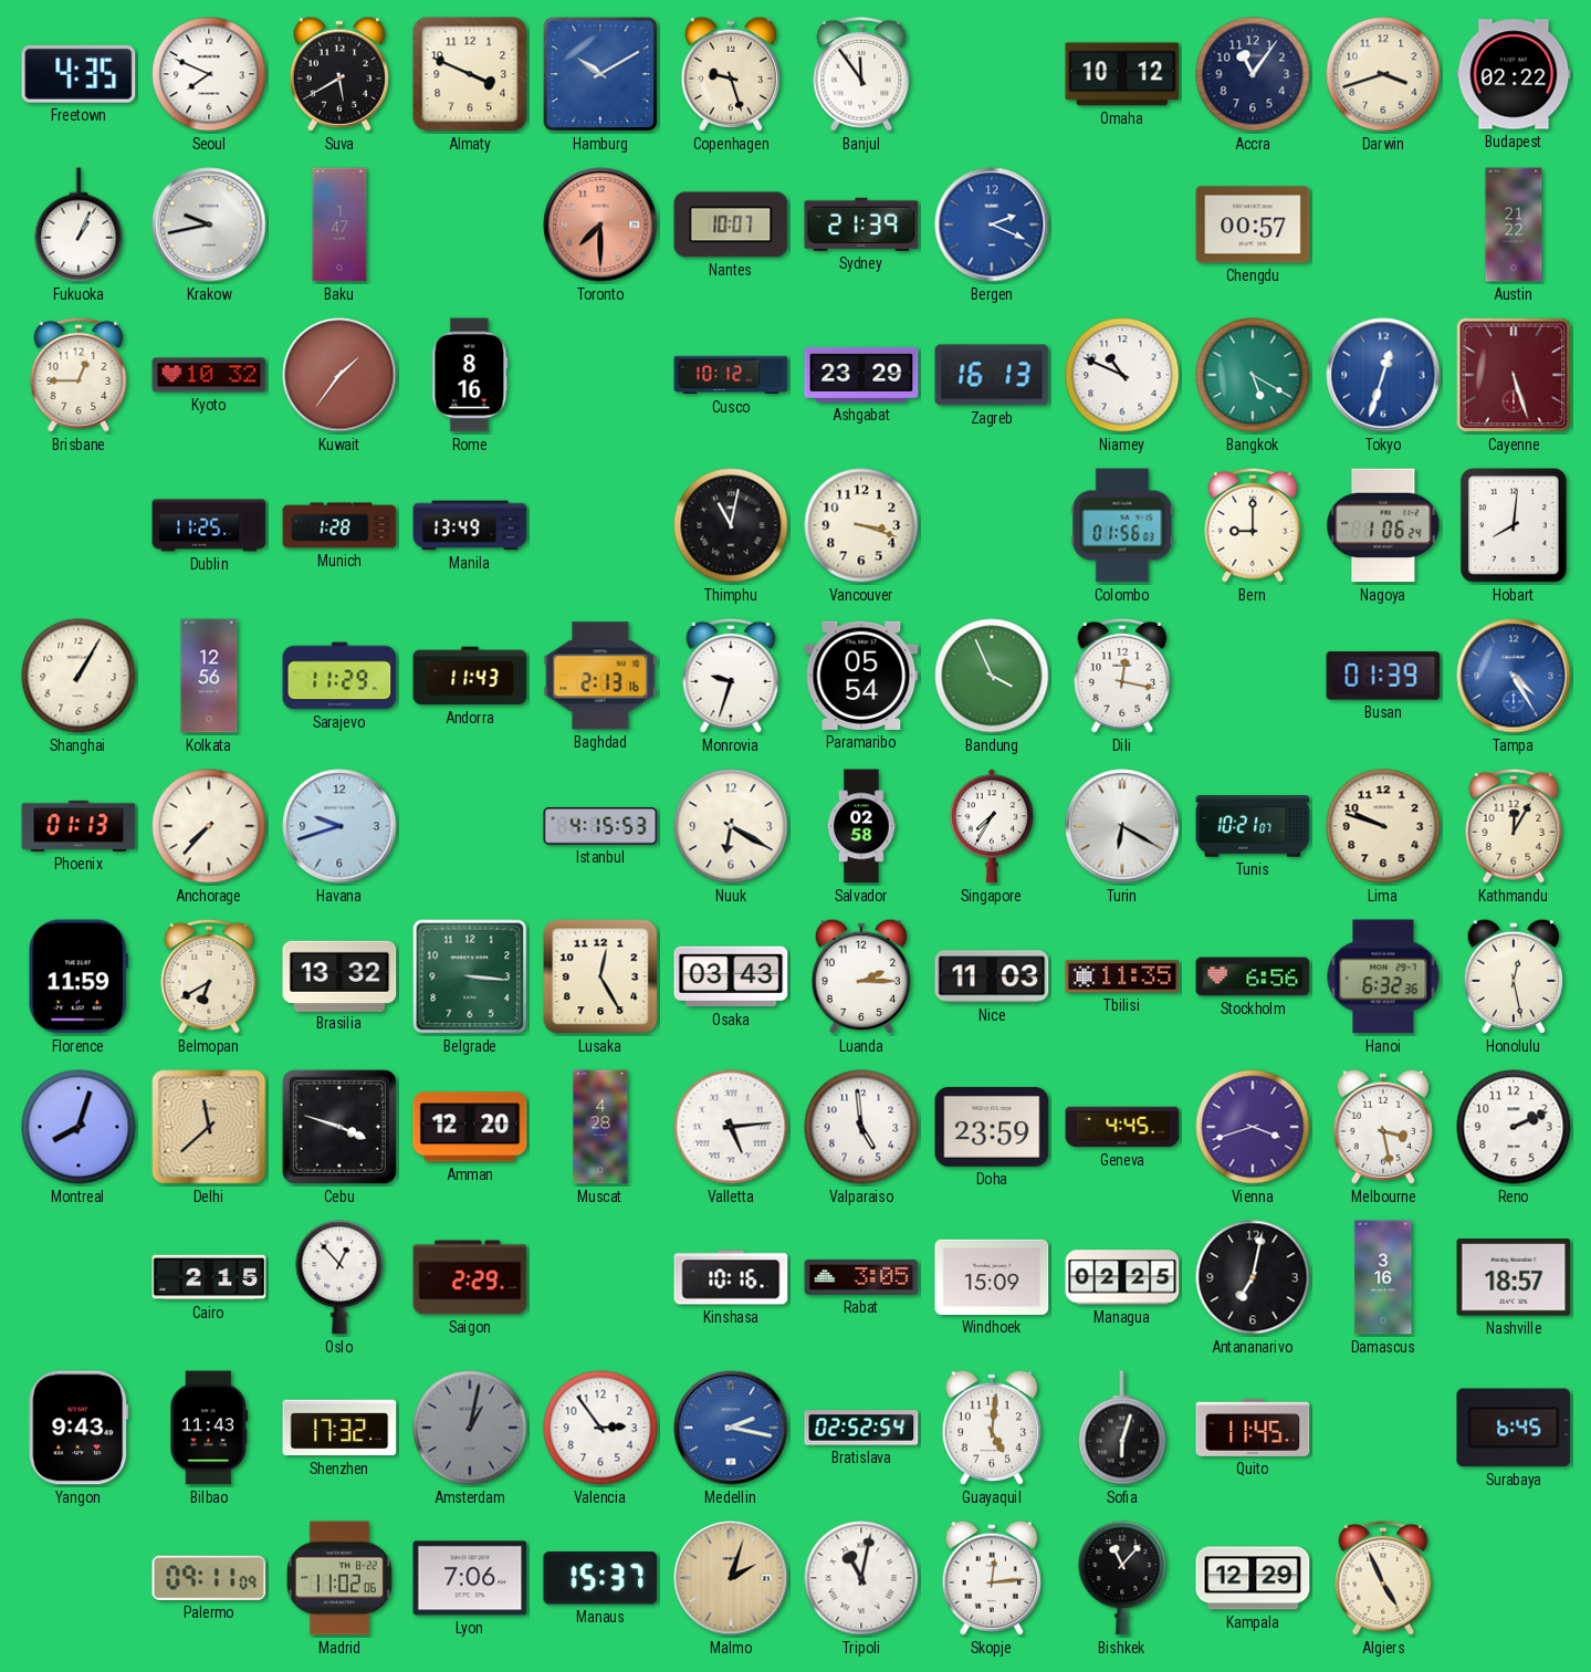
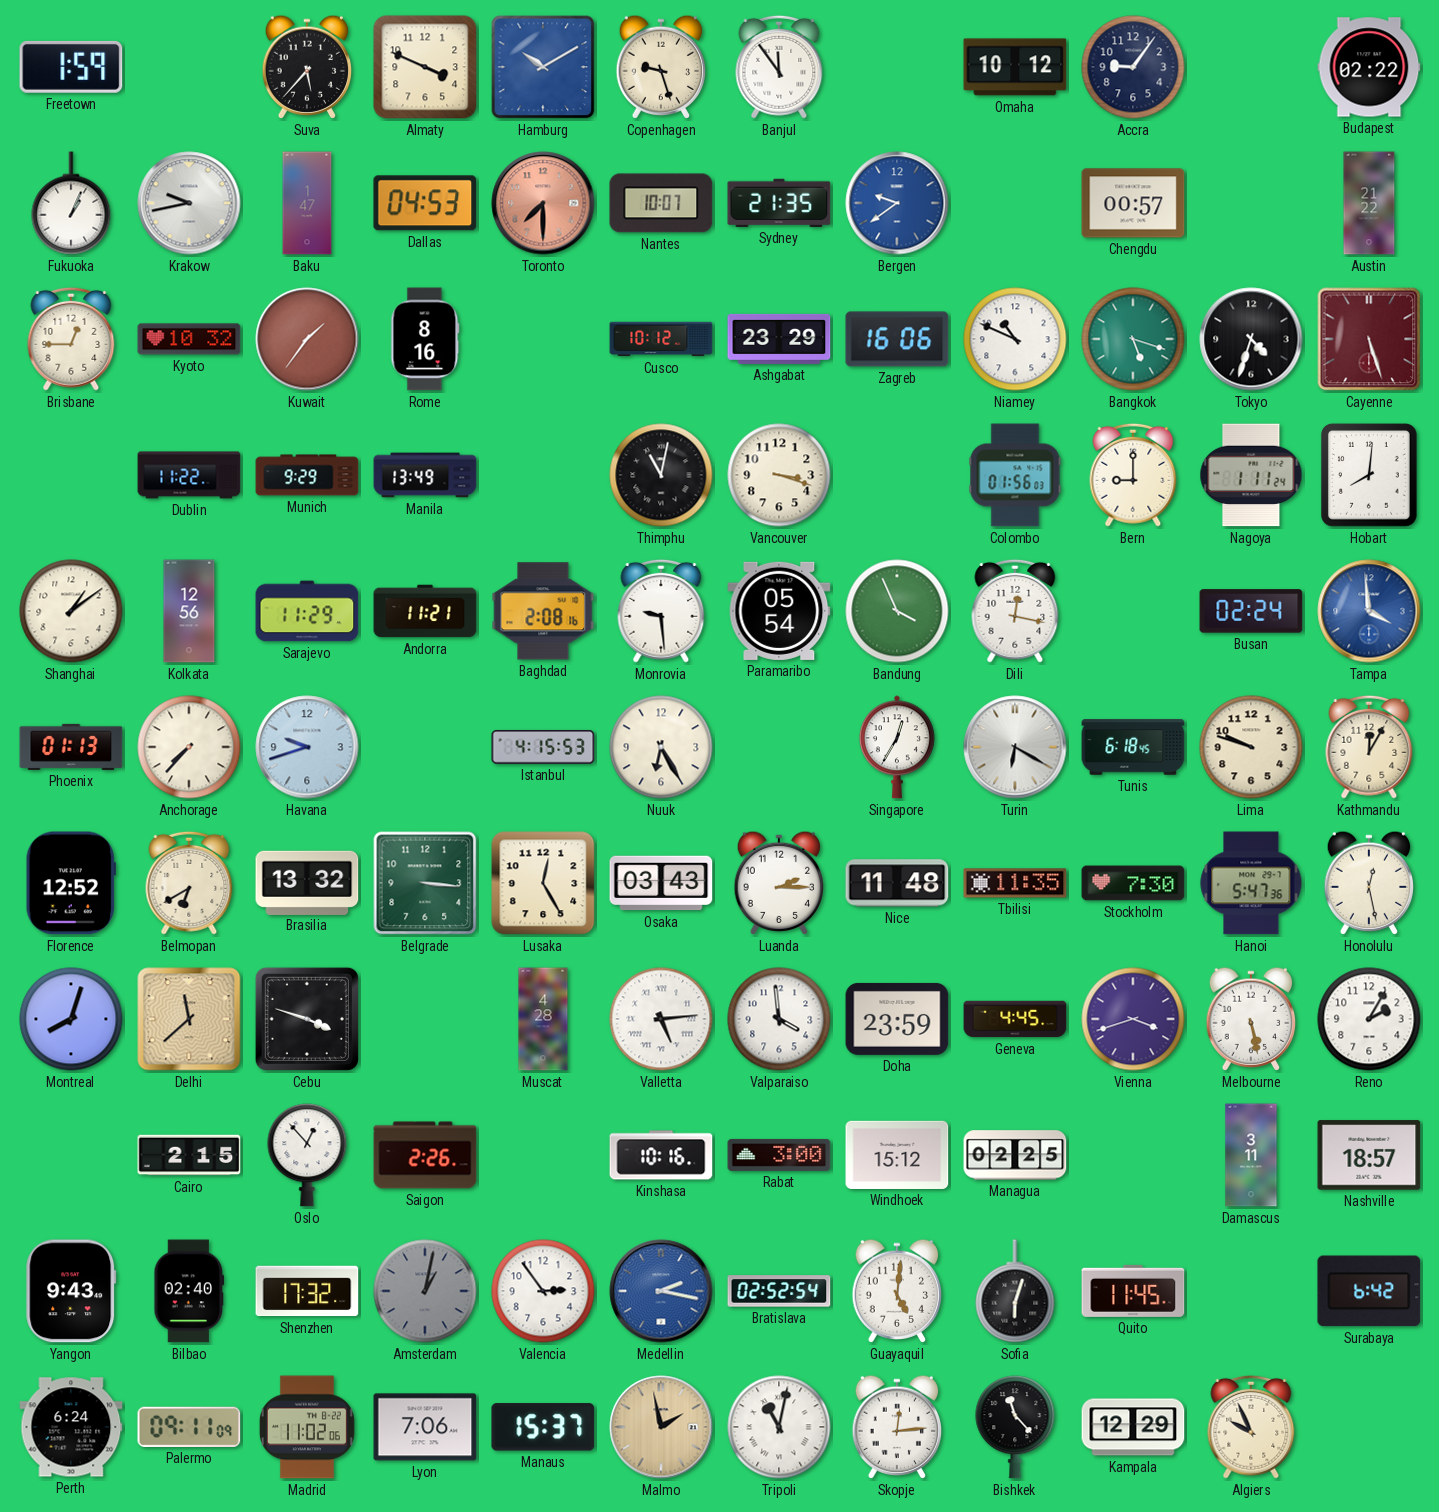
Freetown: 4:35 -> 1:59 (71, 67)
Seoul: 7:49 -> none (209, 74)
Suva: 5:40 -> 5:37 (307, 67)
Accra: 11:06 -> 9:06 (1133, 67)
Darwin: 3:42 -> none (1383, 74)
Dallas: none -> 04:53 (425, 203)
Sydney: 21:39 -> 21:35 (779, 203)
Bergen: 2:19 -> 9:39 (897, 203)
Zagreb: 16:13 -> 16:06 (897, 339)
Bangkok: 5:20 -> 5:18 (1133, 339)
Tokyo: 12:33 -> 4:33 (1251, 339)
Tokyo dial: blue -> black (1251, 339)
Dublin: 11:25 -> 11:22 (189, 475)
Munich: 1:28 -> 9:29 (307, 475)
Nagoya: 1:06 -> 1:11 (1251, 475)
Shanghai: 1:05 -> 1:09 (71, 611)
Andorra: 11:43 -> 11:21 (425, 611)
Baghdad: 2:13 -> 2:08 (543, 611)
Monrovia: 9:33 -> 9:29 (661, 611)
Busan: 01:39 -> 02:24 (1251, 611)
Tampa: 4:25 -> 3:59 (1369, 611)
Nuuk: 6:20 -> 6:25 (661, 747)
Salvador: 02:58 -> none (862, 826)
Singapore: 7:35 -> 12:35 (897, 747)
Tunis: 10:21 -> 6:18 (1133, 747)
Florence: 11:59 -> 12:52 (71, 883)
Nice: 11:03 -> 11:48 (897, 883)
Stockholm: 6:56 -> 7:30 (1133, 883)
Hanoi: 6:32 -> 5:47 (1251, 883)
Amman: 12:20 -> none (470, 1127)
Valparaiso: 4:59 -> 3:59 (779, 1019)
Melbourne: 3:28 -> 5:28 (1251, 1019)
Reno: 2:11 -> 2:05 (1369, 1019)
Saigon: 2:29 -> 2:26 (425, 1155)
Rabat: 3:05 -> 3:00 (779, 1155)
Windhoek: 15:09 -> 15:12 (897, 1155)
Antananarivo: 7:02 -> none (1253, 1277)
Damascus: 3:16 -> 3:11 (1251, 1155)
Bilbao: 11:43 -> 02:40 (189, 1291)
Surabaya: 6:45 -> 6:42 (1369, 1291)
Perth: none -> 6:24 (71, 1427)
Malmo: 2:03 -> 1:58 (661, 1427)
Bishkek: 11:07 -> 11:23 (1015, 1427)
Algiers: 4:56 -> 9:56 (1251, 1427)
